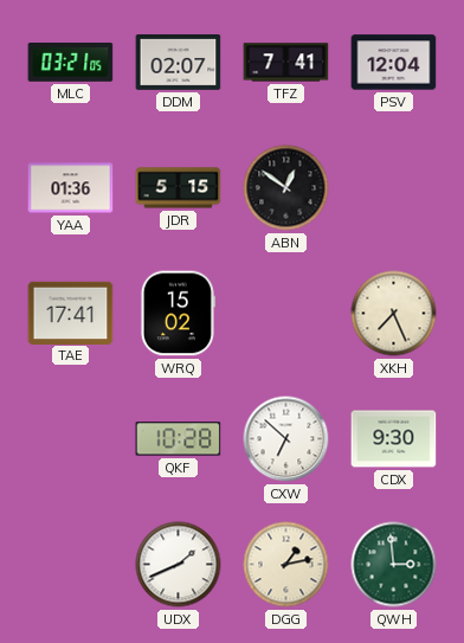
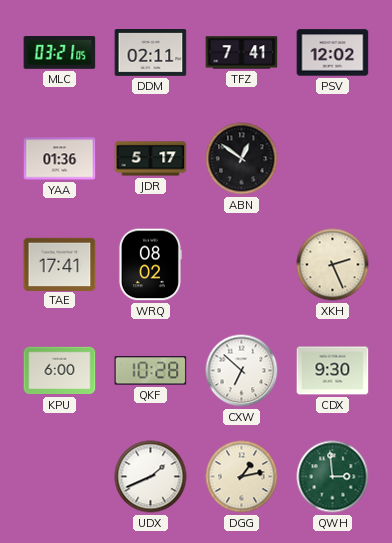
DDM: 02:07 -> 02:11 (151, 53)
PSV: 12:04 -> 12:02 (333, 53)
JDR: 5:15 -> 5:17 (151, 159)
WRQ: 15:02 -> 08:02 (150, 265)
XKH: 7:26 -> 2:26 (333, 265)
KPU: none -> 6:00 (60, 371)
